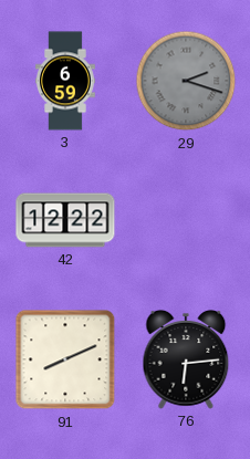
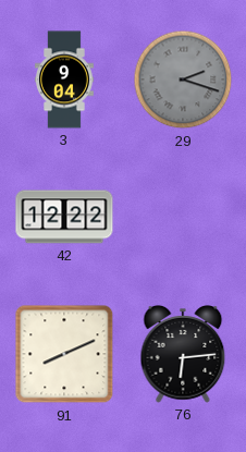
3: 6:59 -> 9:04 (64, 80)
